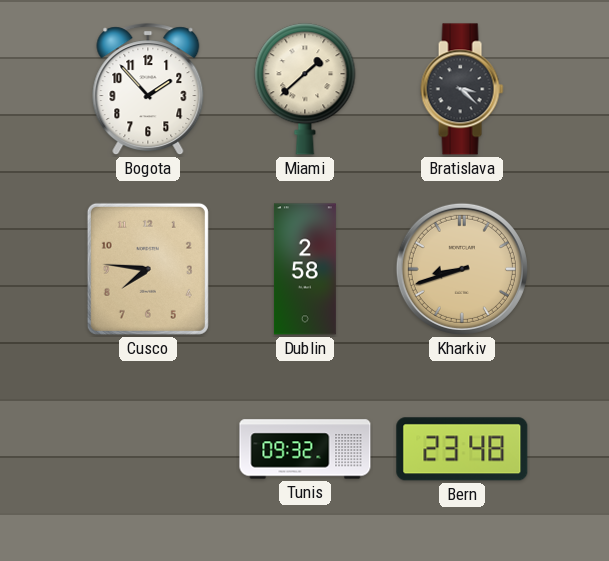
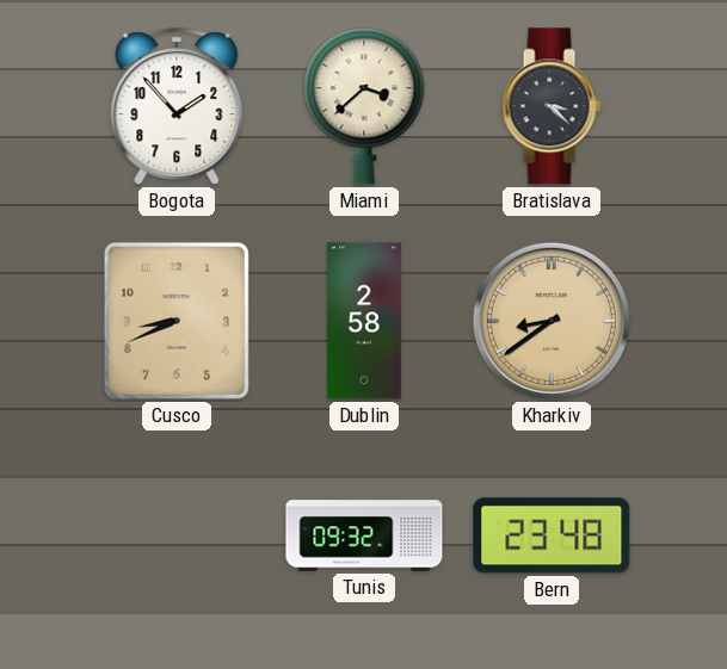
Miami: 1:38 -> 3:38 (364, 106)
Cusco: 7:46 -> 8:41 (177, 321)
Kharkiv: 8:42 -> 8:39 (552, 321)
